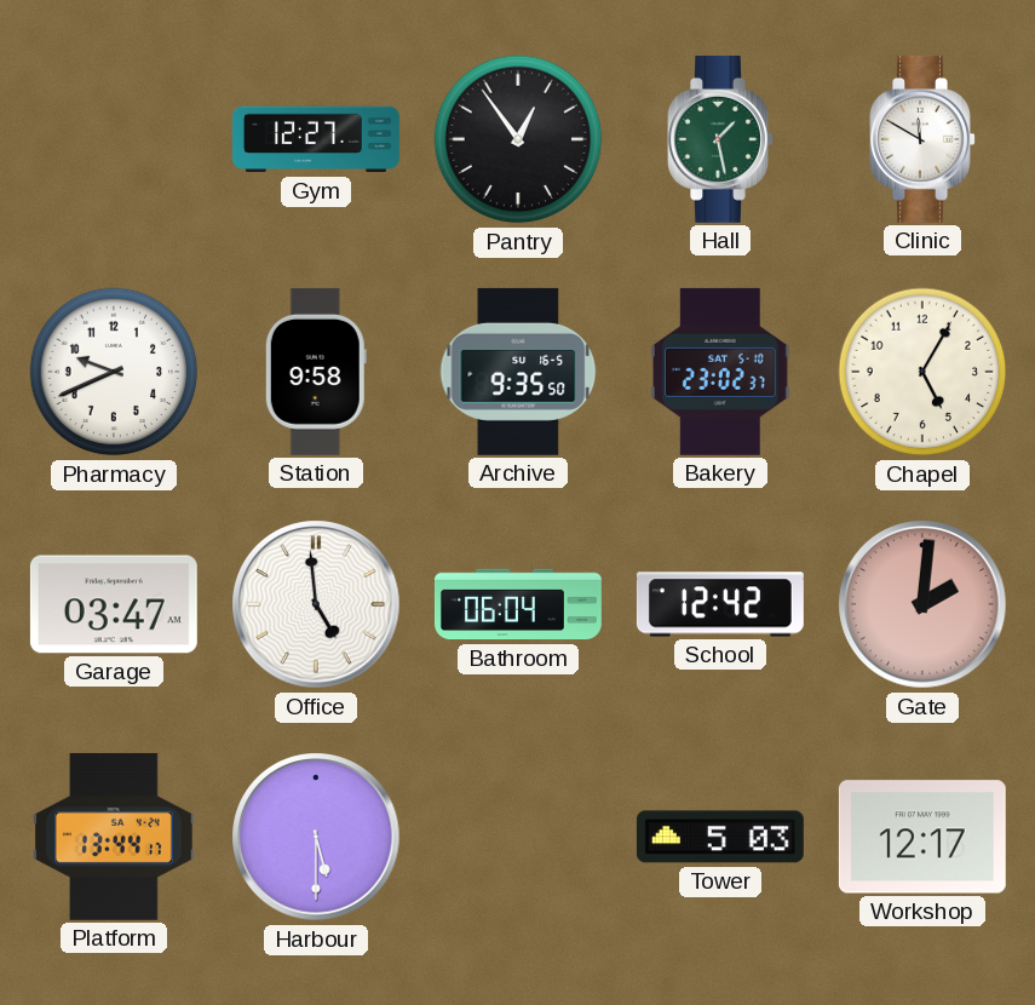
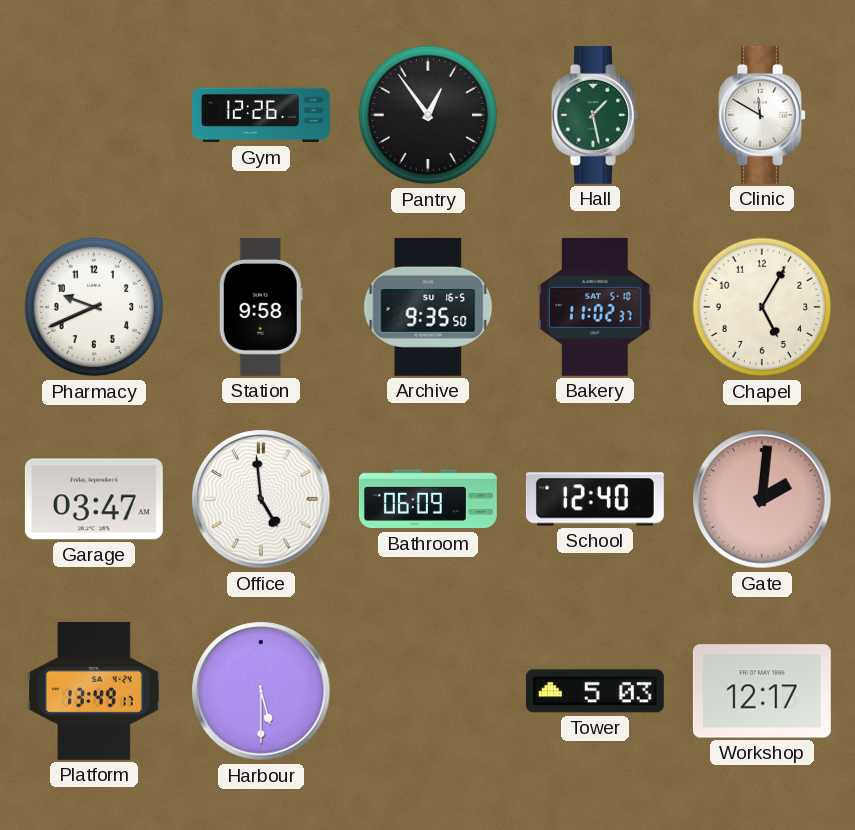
Gym: 12:27 -> 12:26 (261, 115)
Bakery: 23:02 -> 11:02 (596, 307)
Bathroom: 06:04 -> 06:09 (428, 499)
School: 12:42 -> 12:40 (595, 499)
Platform: 13:44 -> 13:49 (94, 691)
